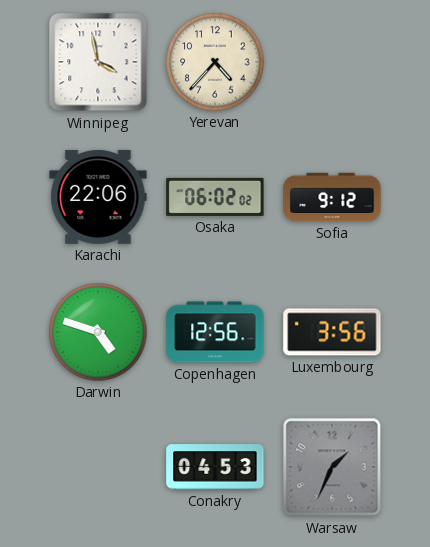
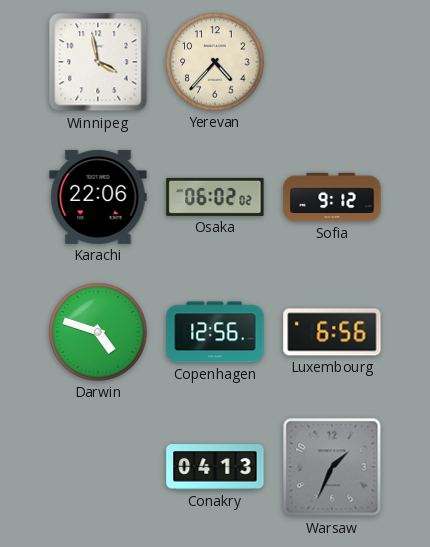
Luxembourg: 3:56 -> 6:56 (332, 332)
Conakry: 04:53 -> 04:13 (215, 467)
